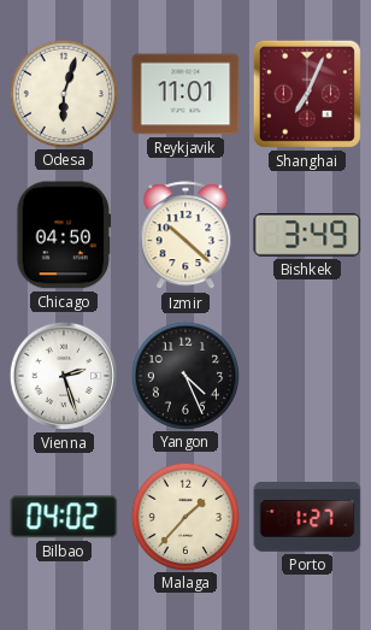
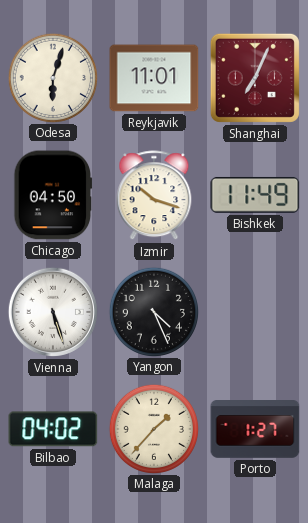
Izmir: 10:22 -> 10:18 (154, 196)
Bishkek: 3:49 -> 11:49 (255, 195)
Vienna: 2:27 -> 5:27 (53, 312)
